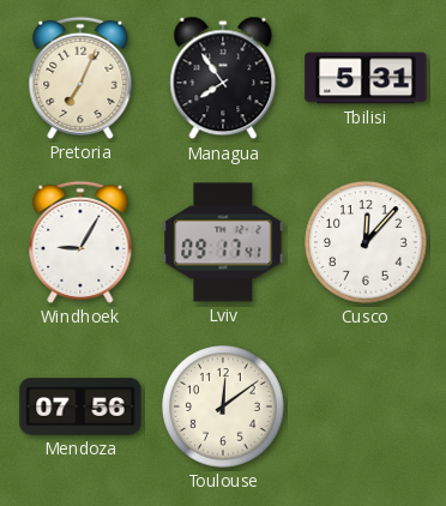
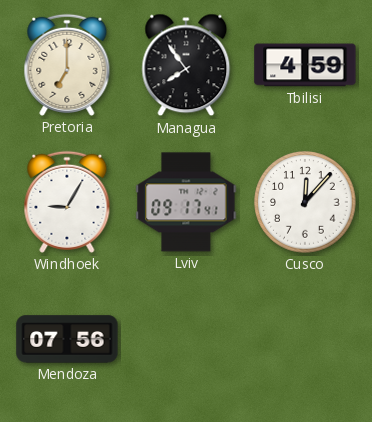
Pretoria: 7:04 -> 7:00 (67, 65)
Tbilisi: 5:31 -> 4:59 (305, 65)
Toulouse: 12:09 -> none (223, 406)
